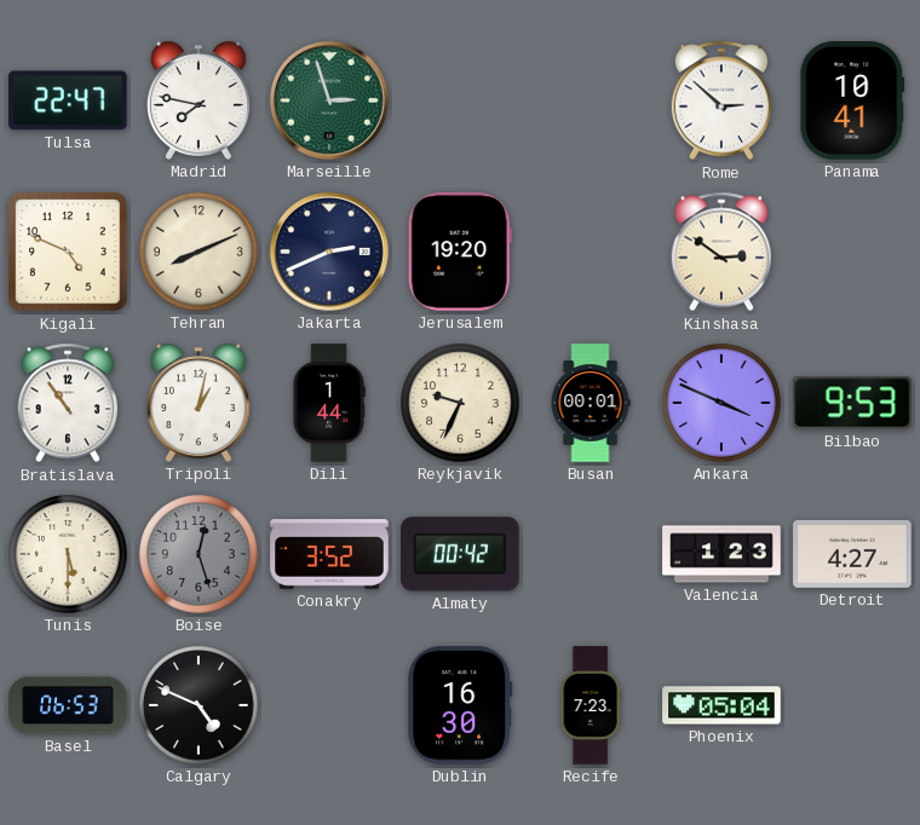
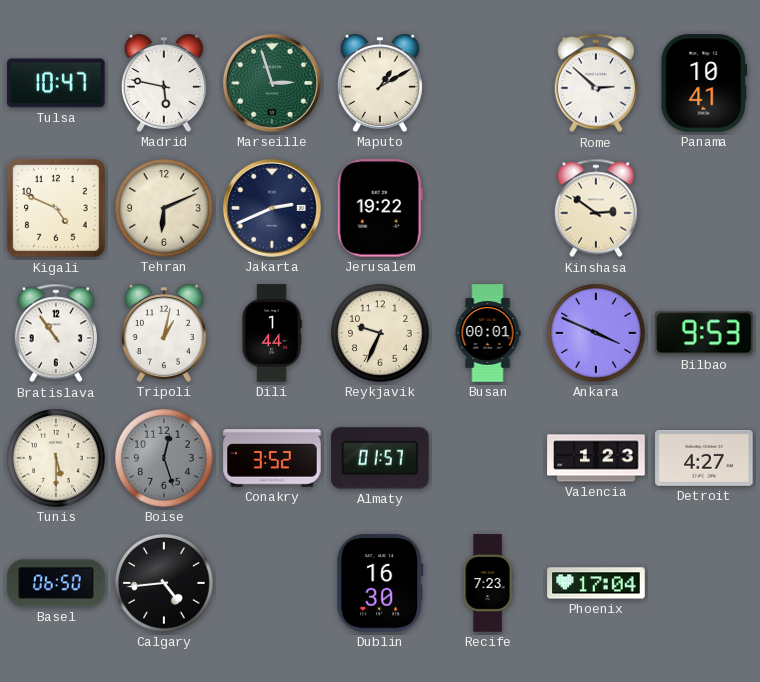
Tulsa: 22:47 -> 10:47 (57, 83)
Madrid: 7:47 -> 5:47 (164, 83)
Maputo: none -> 1:10 (380, 83)
Tehran: 8:11 -> 6:11 (164, 208)
Jerusalem: 19:20 -> 19:22 (380, 208)
Almaty: 00:42 -> 01:57 (380, 458)
Basel: 06:53 -> 06:50 (56, 583)
Calgary: 4:49 -> 4:44 (164, 583)
Phoenix: 05:04 -> 17:04 (596, 583)
